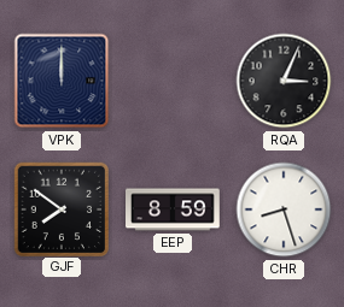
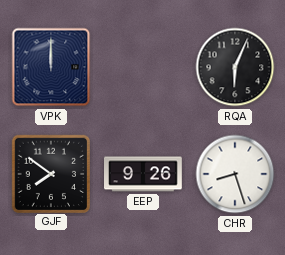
RQA: 3:04 -> 6:04 (235, 67)
EEP: 8:59 -> 9:26 (143, 174)
